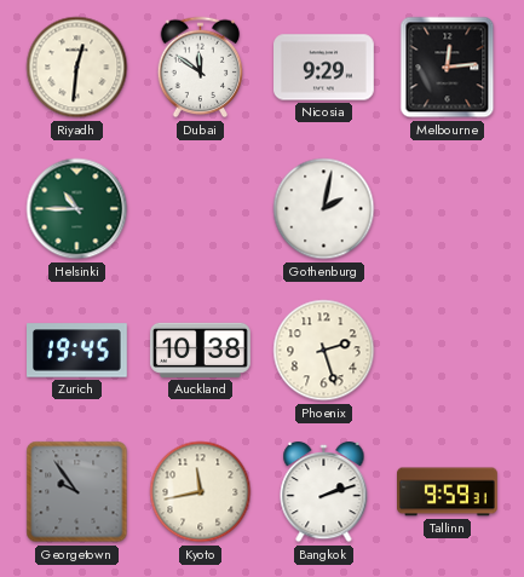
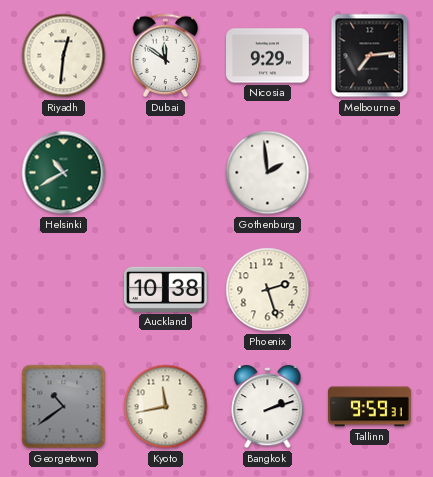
Melbourne: 12:14 -> 7:14 (370, 56)
Helsinki: 10:45 -> 10:40 (64, 173)
Gothenburg: 2:02 -> 1:59 (268, 173)
Zurich: 19:45 -> none (77, 351)
Georgetown: 9:54 -> 10:39 (64, 407)
